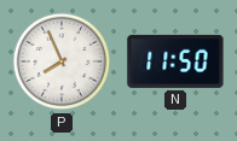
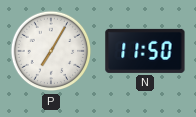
P: 7:56 -> 7:05 (51, 51)
